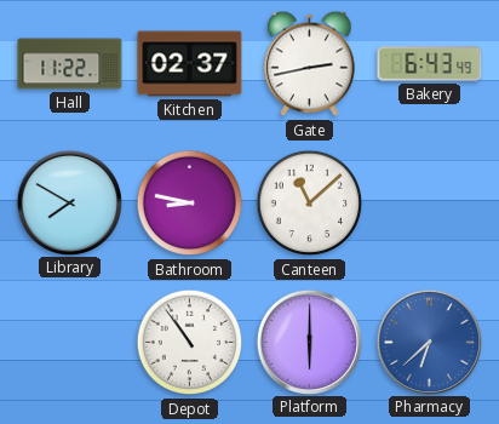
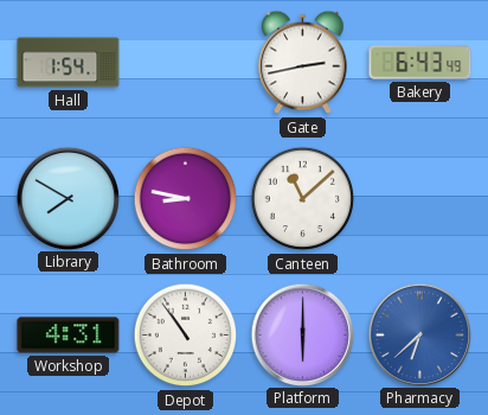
Hall: 11:22 -> 1:54 (69, 63)
Kitchen: 02:37 -> none (190, 64)
Workshop: none -> 4:31 (69, 336)
